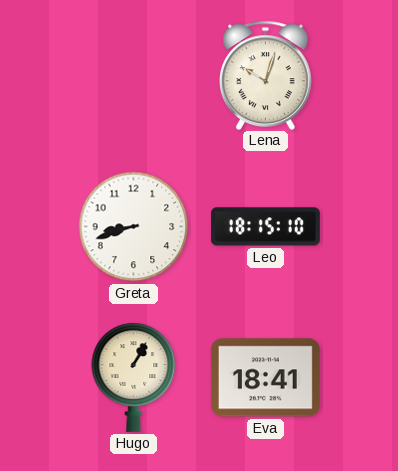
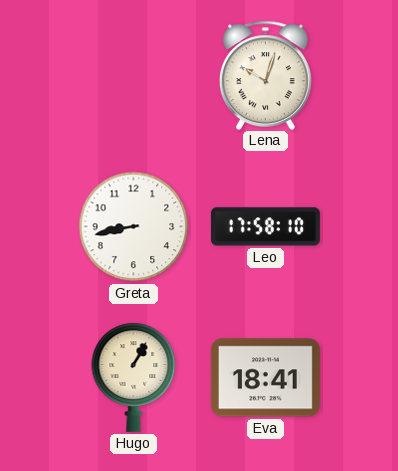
Greta: 8:42 -> 8:43 (134, 227)
Leo: 18:15 -> 17:58 (265, 227)
